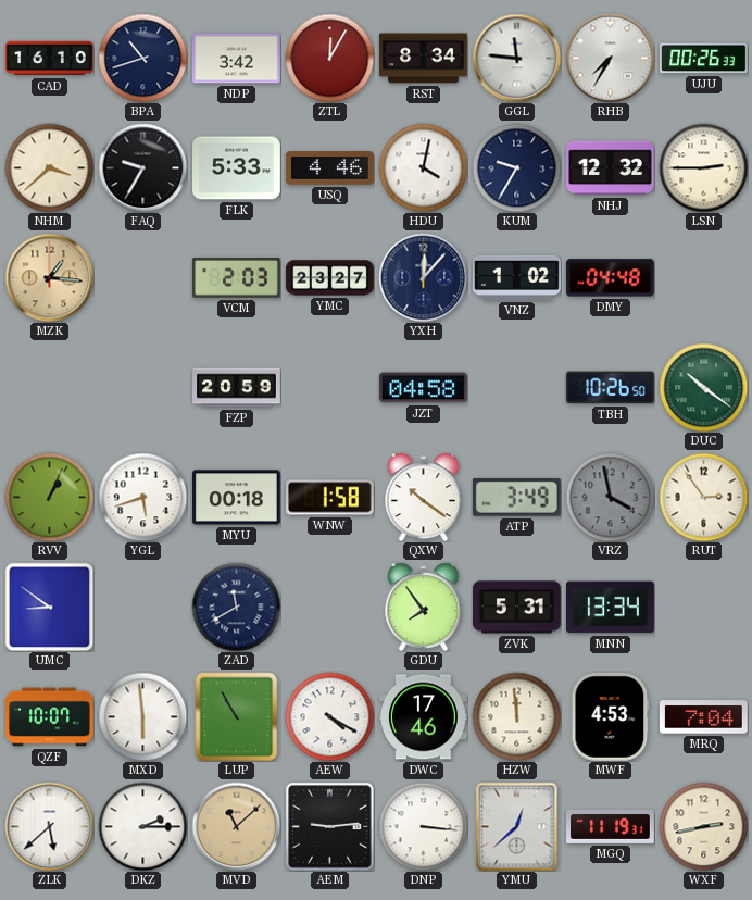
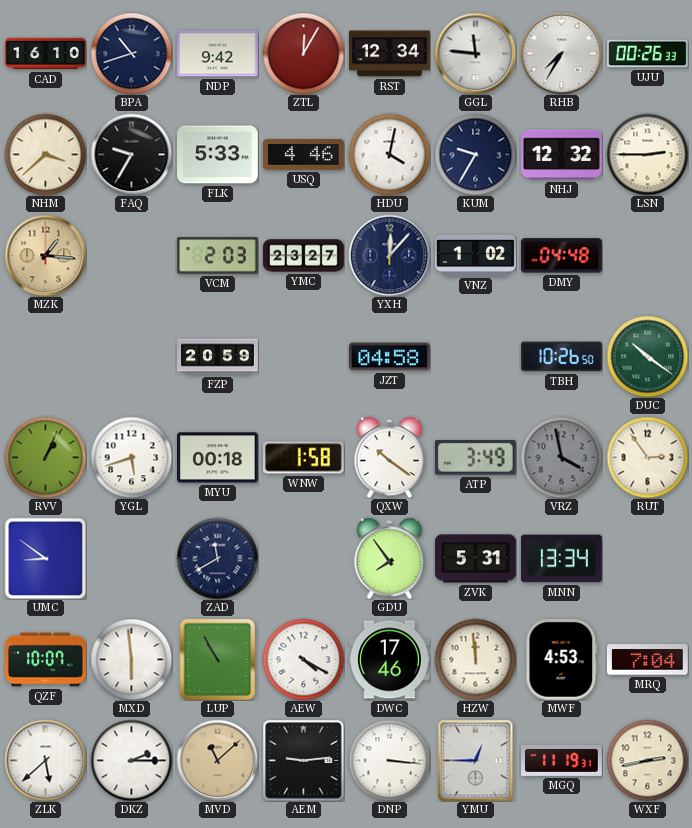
NDP: 3:42 -> 9:42 (218, 54)
RST: 8:34 -> 12:34 (390, 54)
YMU: 12:38 -> 12:45 (476, 760)
